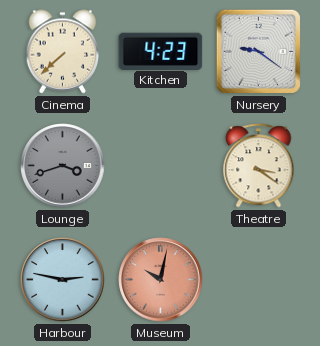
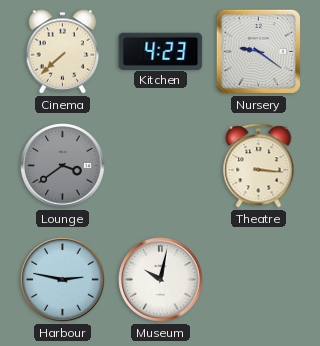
Lounge: 3:42 -> 3:39 (63, 166)
Theatre: 3:21 -> 3:16 (259, 166)
Museum dial: salmon -> white (161, 280)
